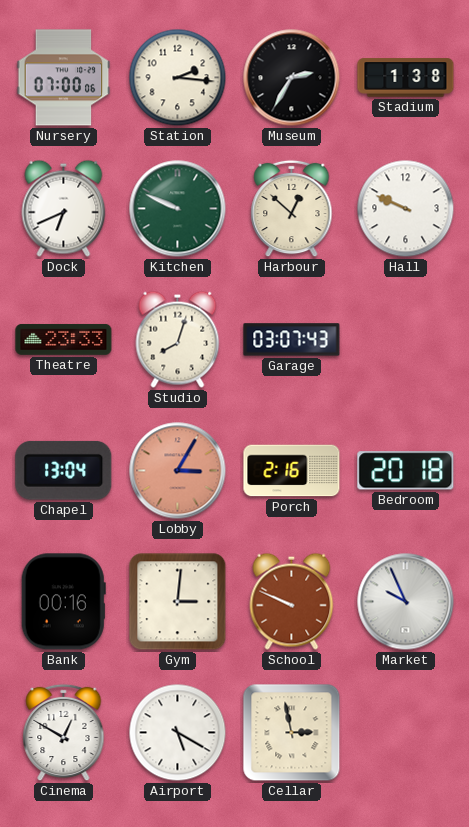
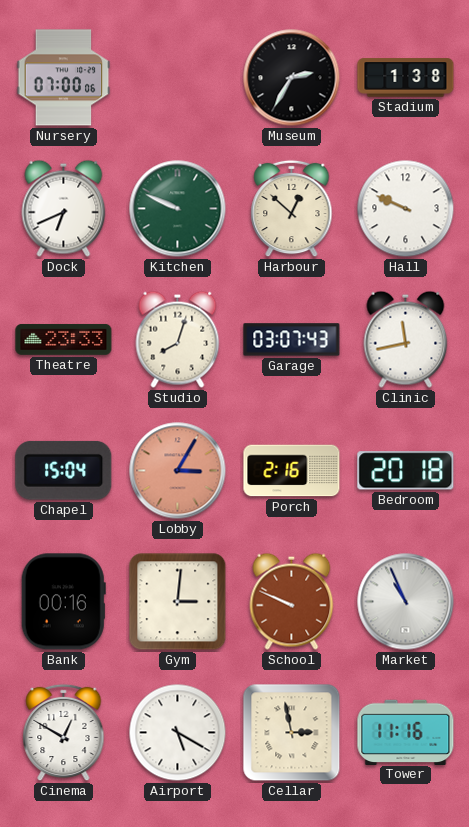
Station: 2:16 -> none (178, 78)
Clinic: none -> 11:43 (406, 339)
Chapel: 13:04 -> 15:04 (64, 470)
Market: 9:56 -> 10:56 (406, 602)
Tower: none -> 11:16 (406, 732)
